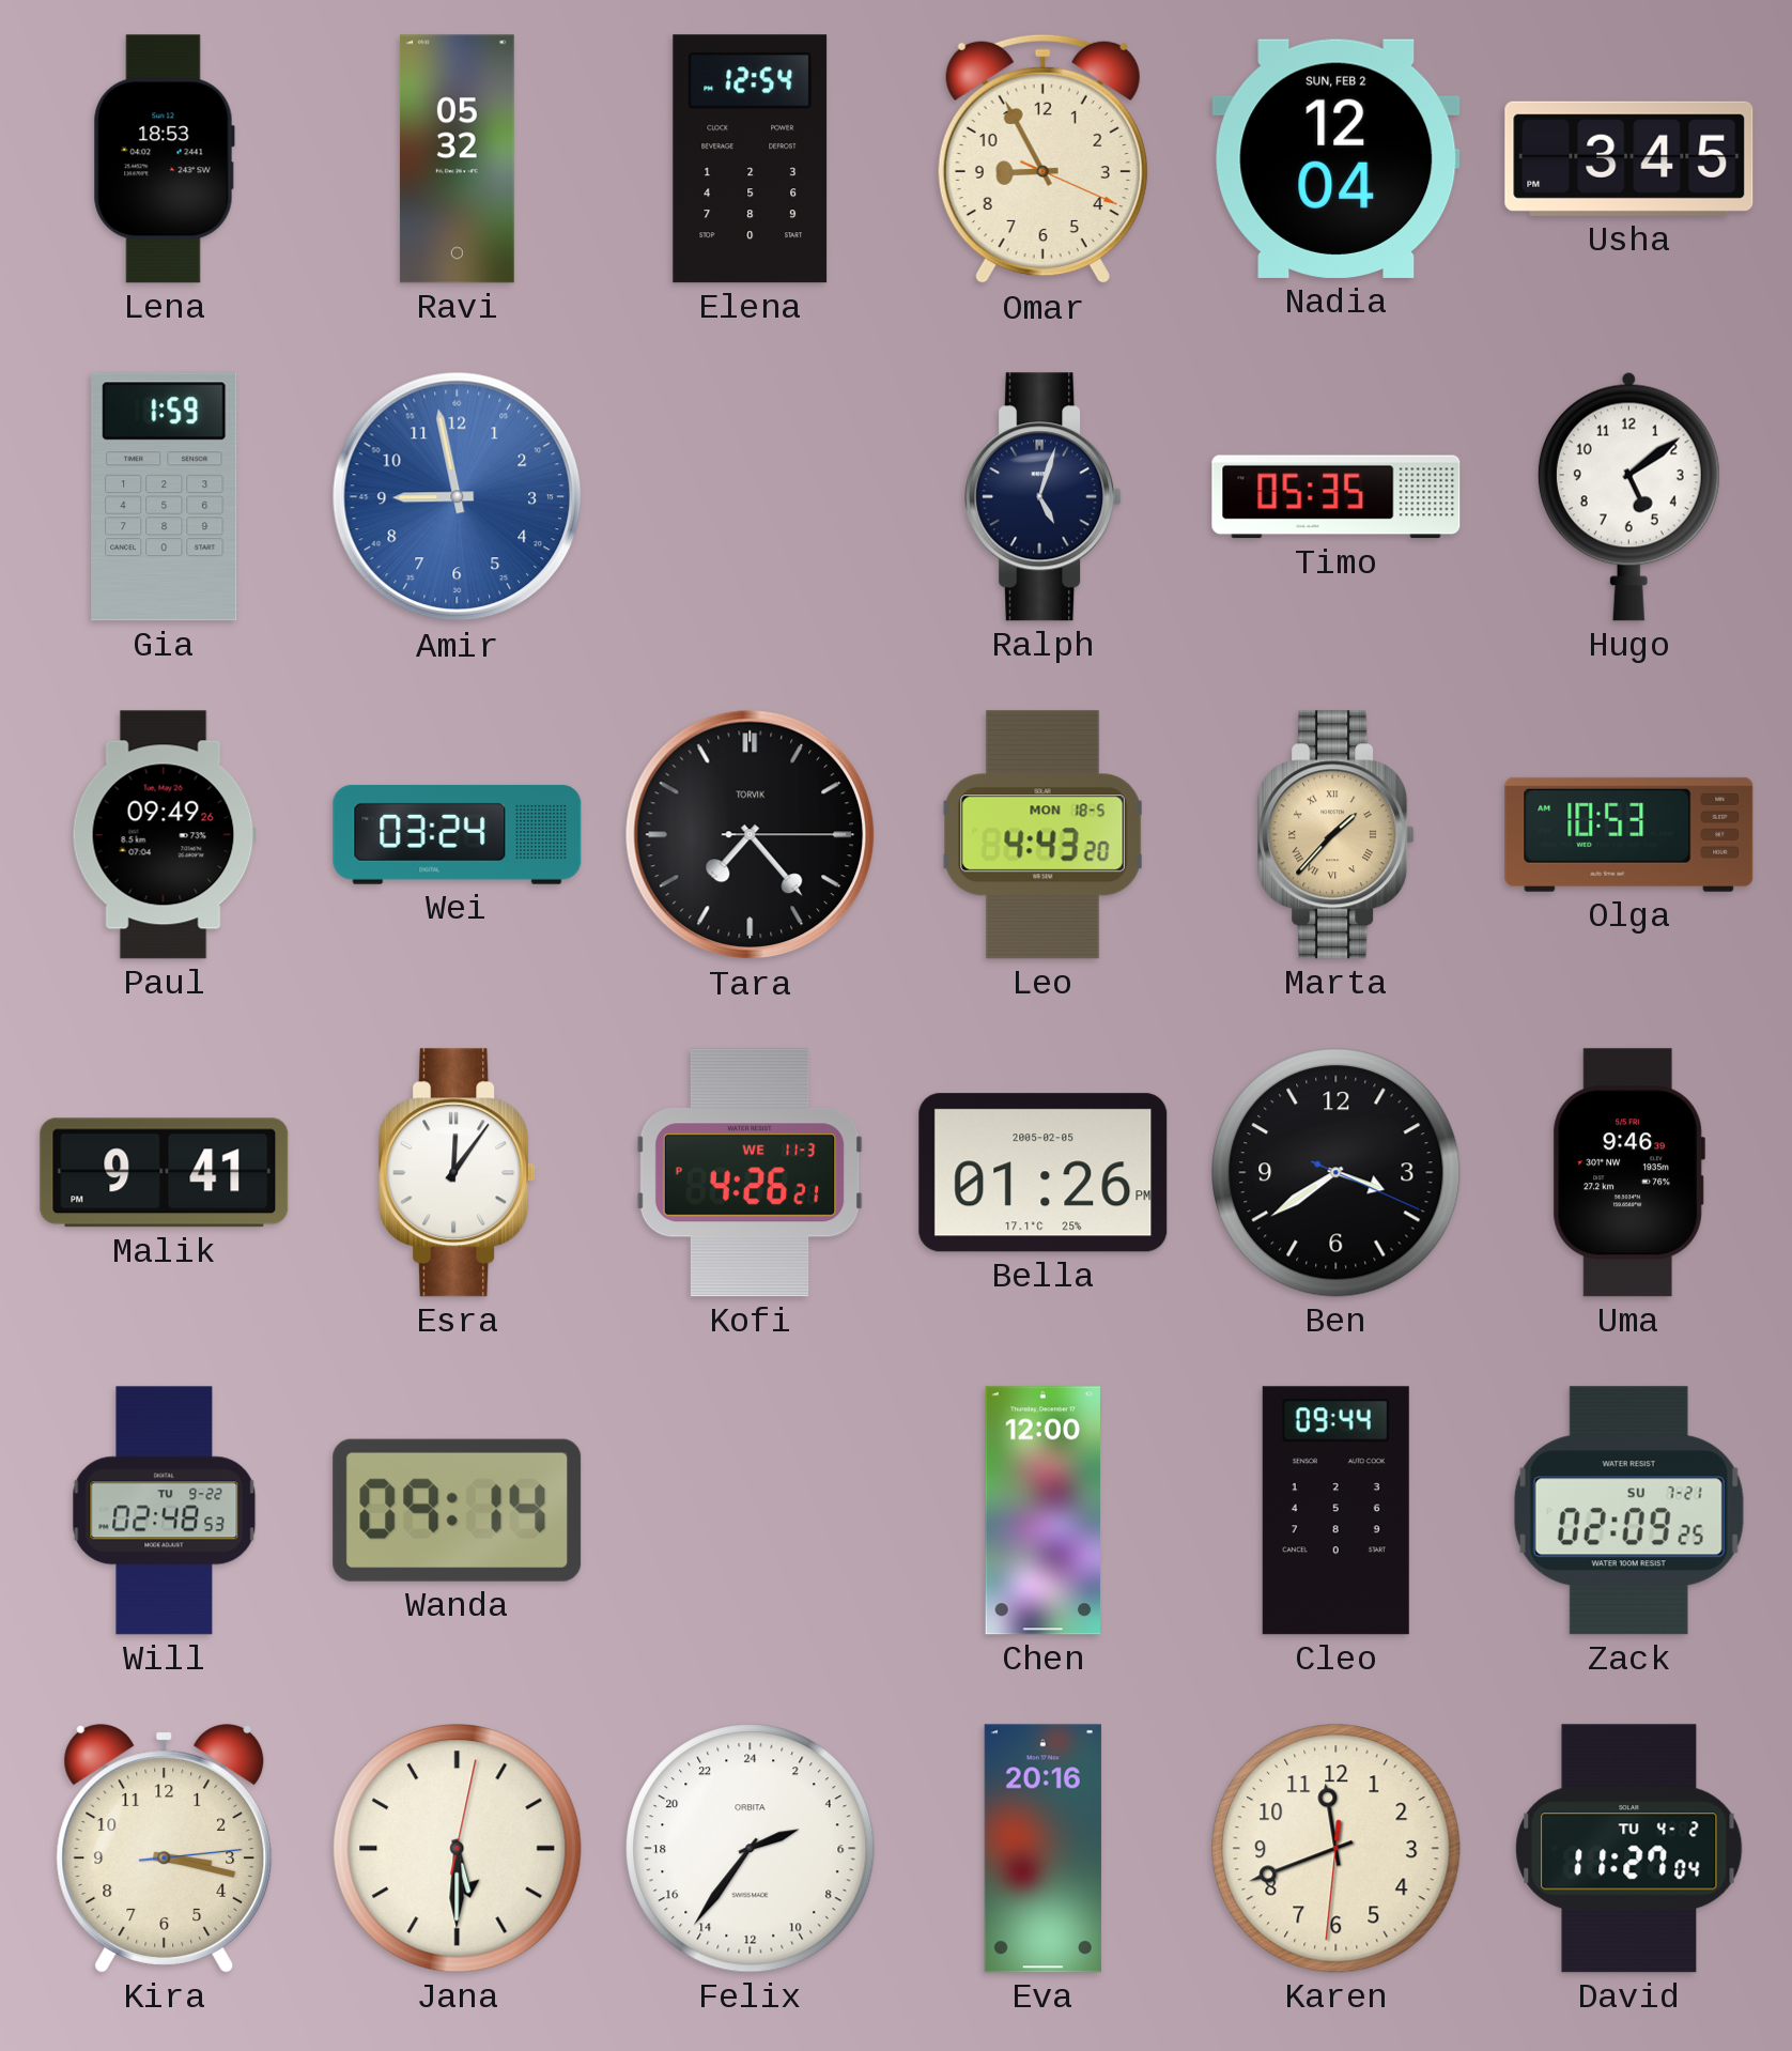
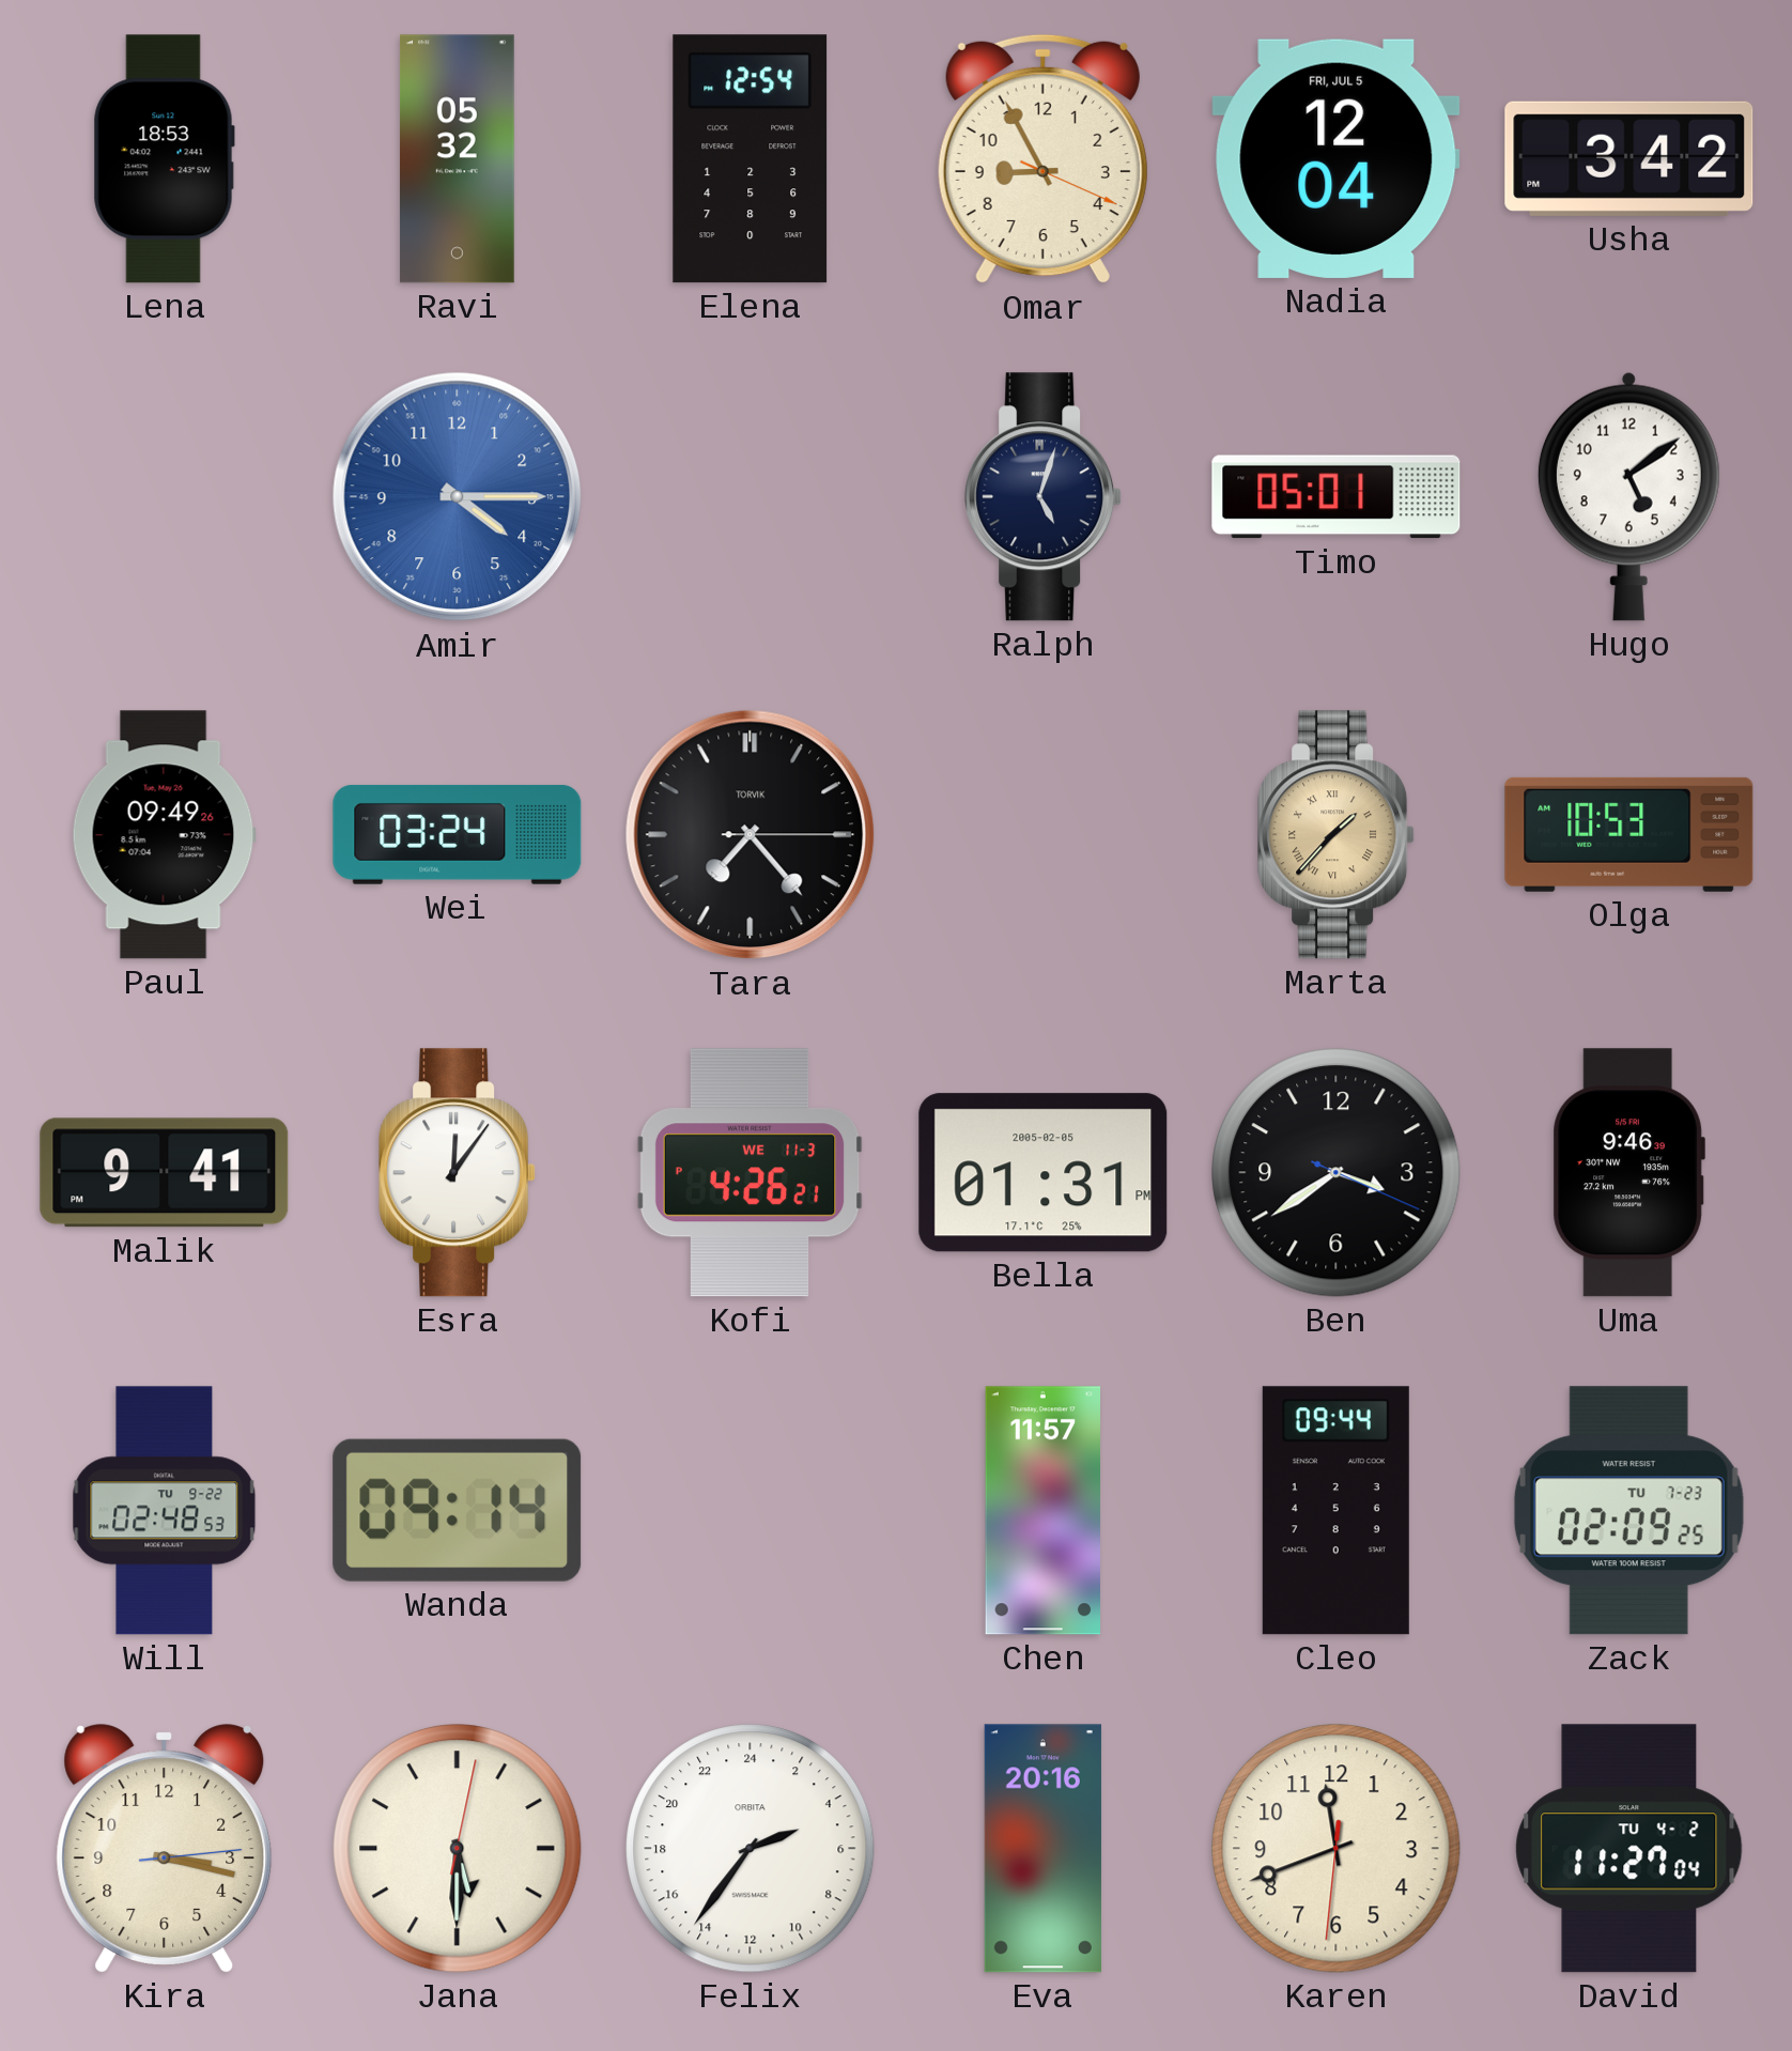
Nadia date: SUN, FEB 2 -> FRI, JUL 5 (1337, 158)
Usha: 3:45 -> 3:42 (1629, 158)
Gia: 1:59 -> none (165, 497)
Amir: 8:58 -> 4:15 (458, 497)
Timo: 05:35 -> 05:01 (1337, 497)
Leo: 4:43 -> none (1044, 835)
Bella: 01:26 -> 01:31 (1044, 1173)
Chen: 12:00 -> 11:57 (1042, 1511)
Zack date: SU 7-21 -> TU 7-23 (1628, 1511)
